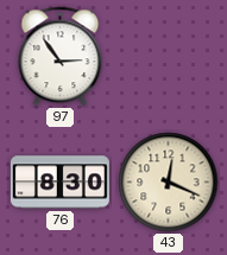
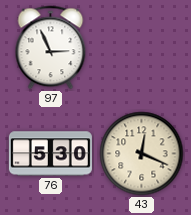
97: 2:54 -> 2:56 (51, 48)
76: 8:30 -> 5:30 (50, 154)
